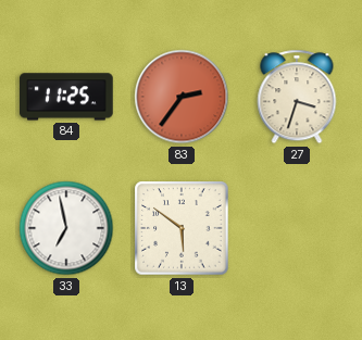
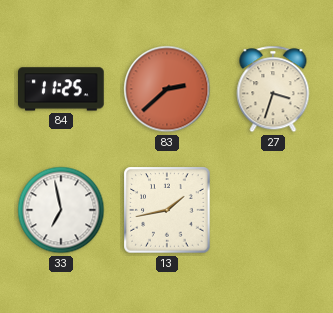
83: 2:36 -> 2:38 (167, 89)
13: 5:51 -> 1:43 (167, 210)
